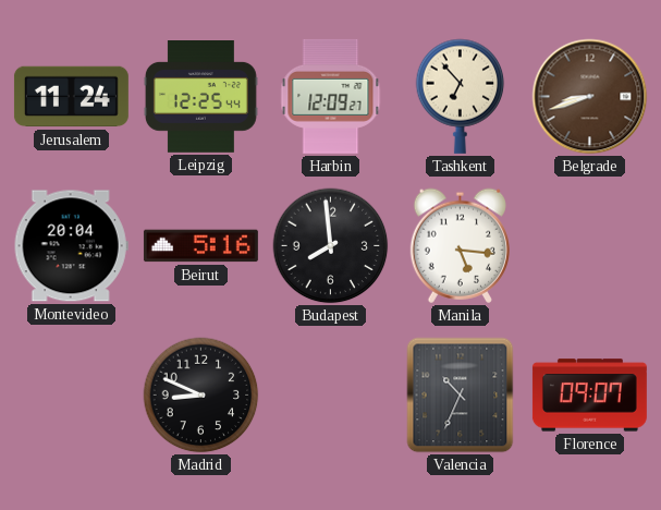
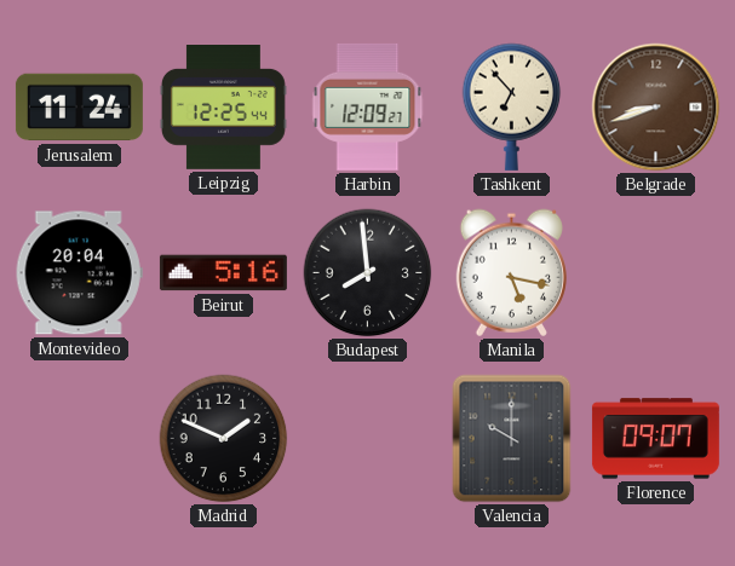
Manila: 5:16 -> 5:17 (511, 272)
Madrid: 8:49 -> 1:49 (224, 439)
Valencia: 10:34 -> 10:00 (512, 439)
